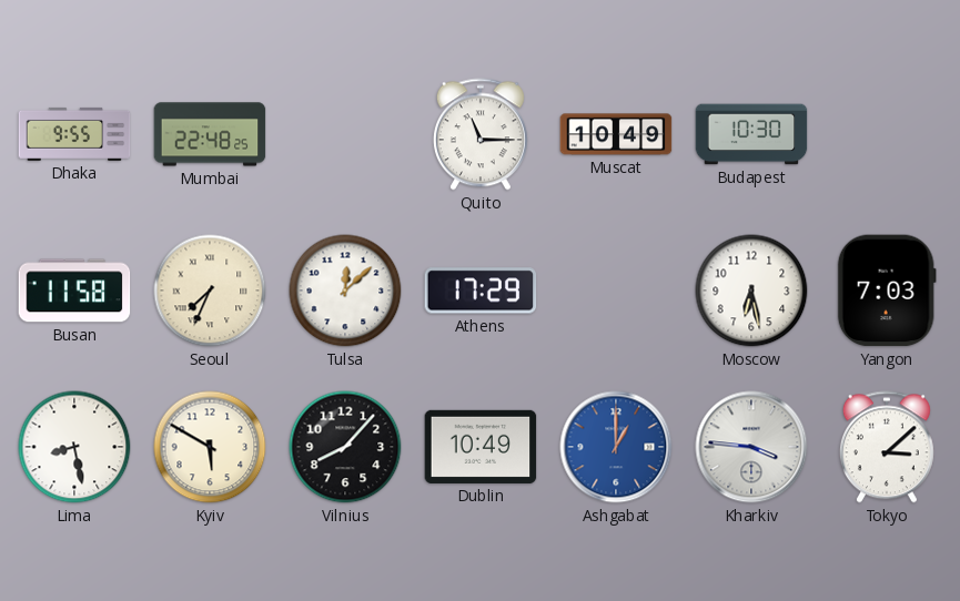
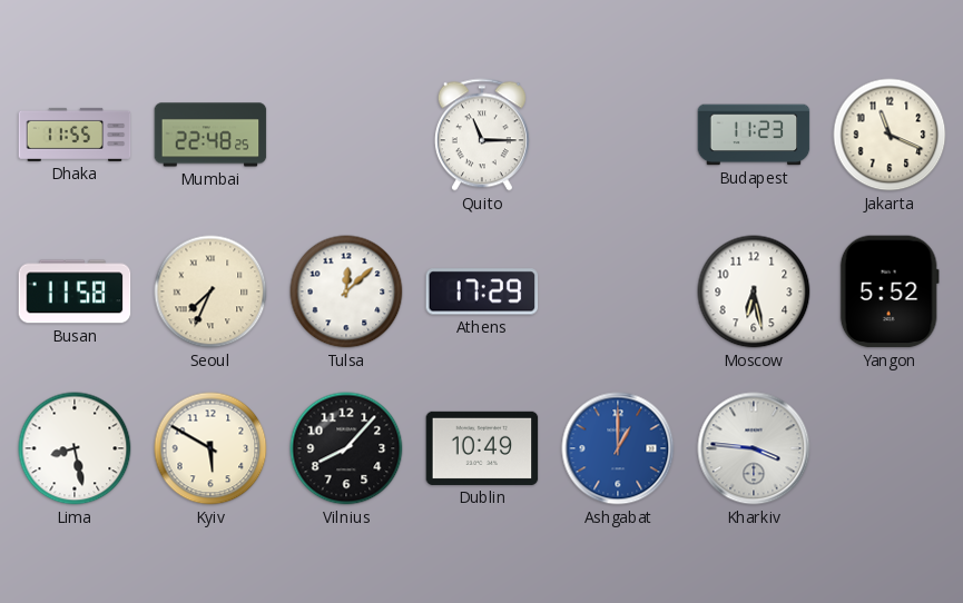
Dhaka: 9:55 -> 11:55 (75, 135)
Muscat: 10:49 -> none (616, 134)
Budapest: 10:30 -> 11:23 (754, 135)
Jakarta: none -> 11:19 (890, 135)
Yangon: 7:03 -> 5:52 (890, 291)
Tokyo: 3:08 -> none (887, 447)
